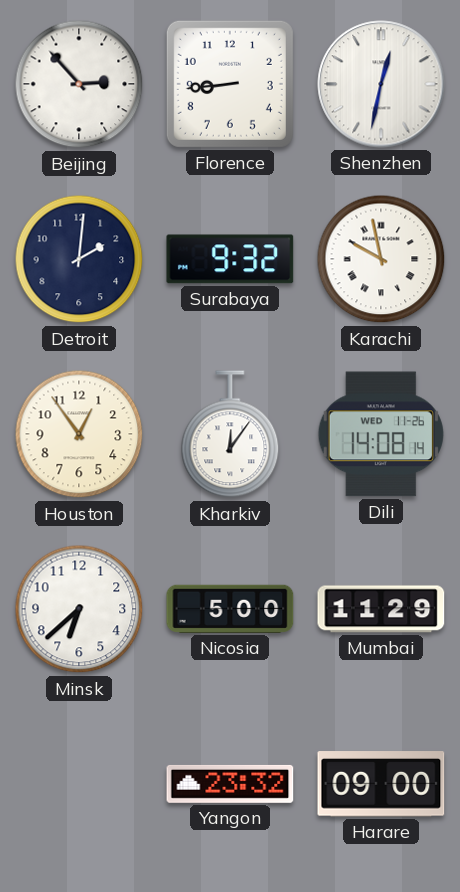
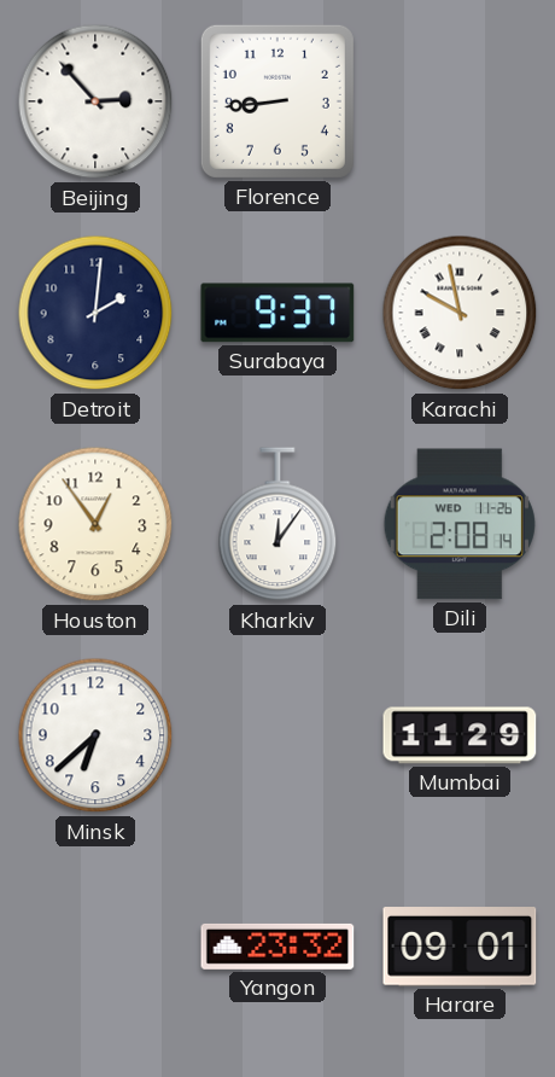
Shenzhen: 12:32 -> none (381, 84)
Surabaya: 9:32 -> 9:37 (277, 313)
Dili: 14:08 -> 2:08 (460, 524)
Nicosia: 5:00 -> none (230, 609)
Harare: 09:00 -> 09:01 (460, 947)
